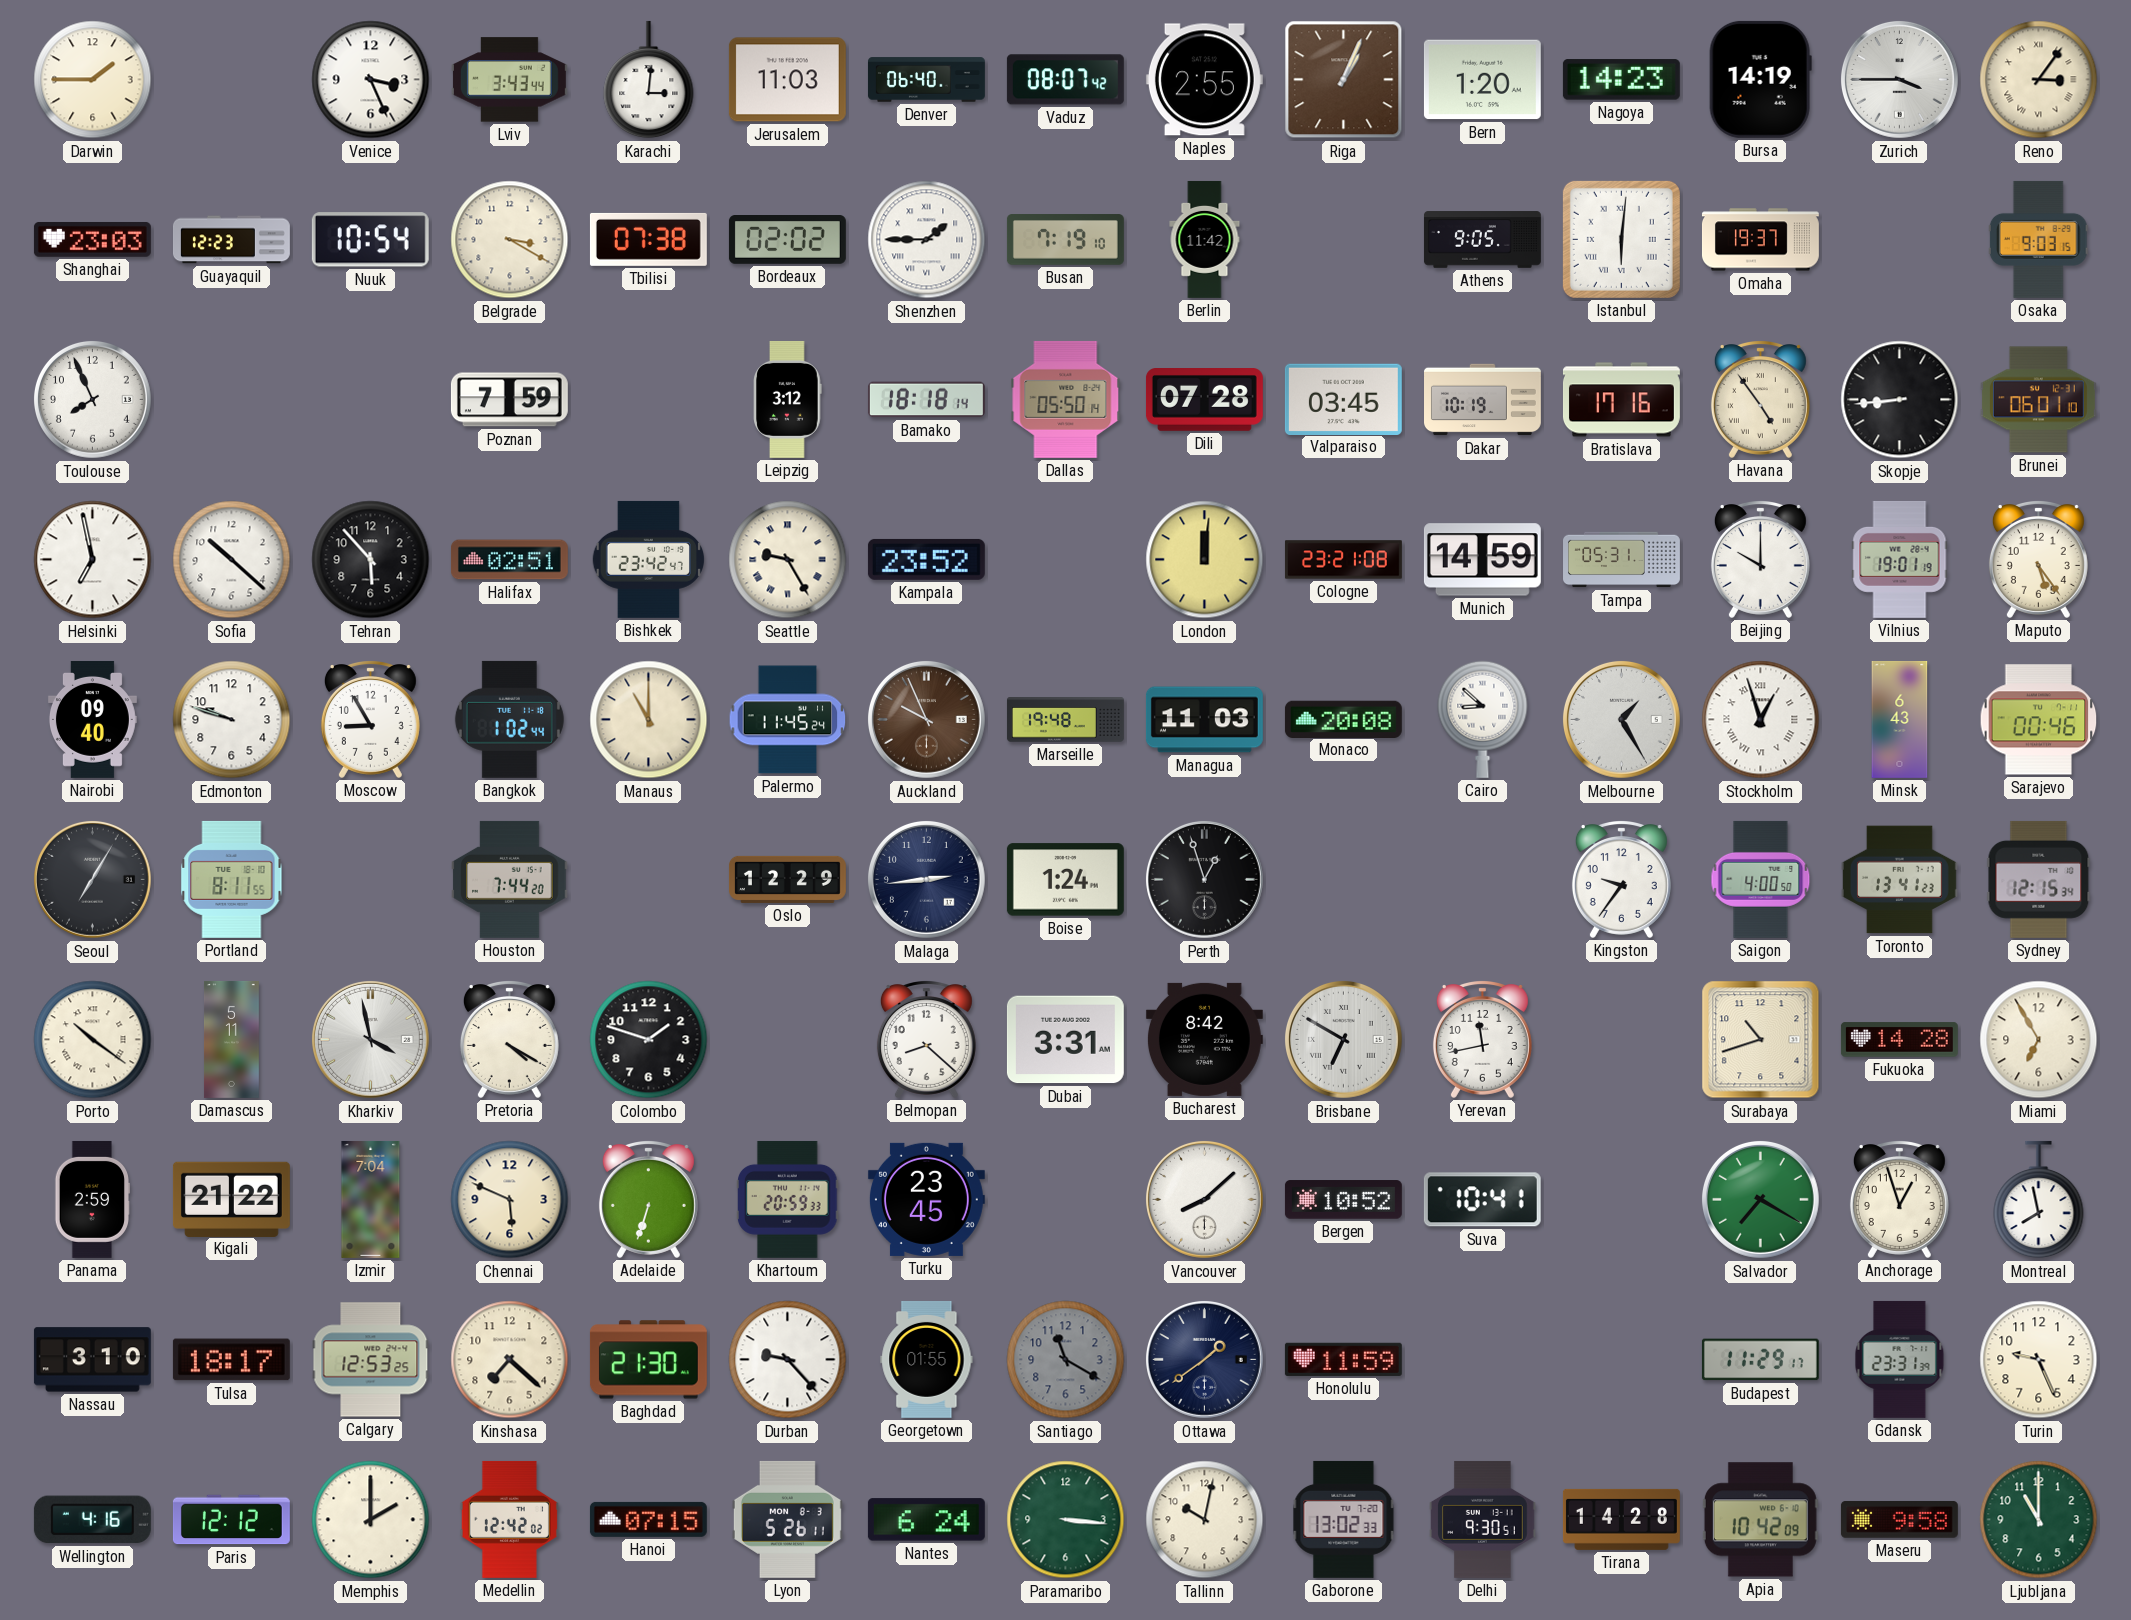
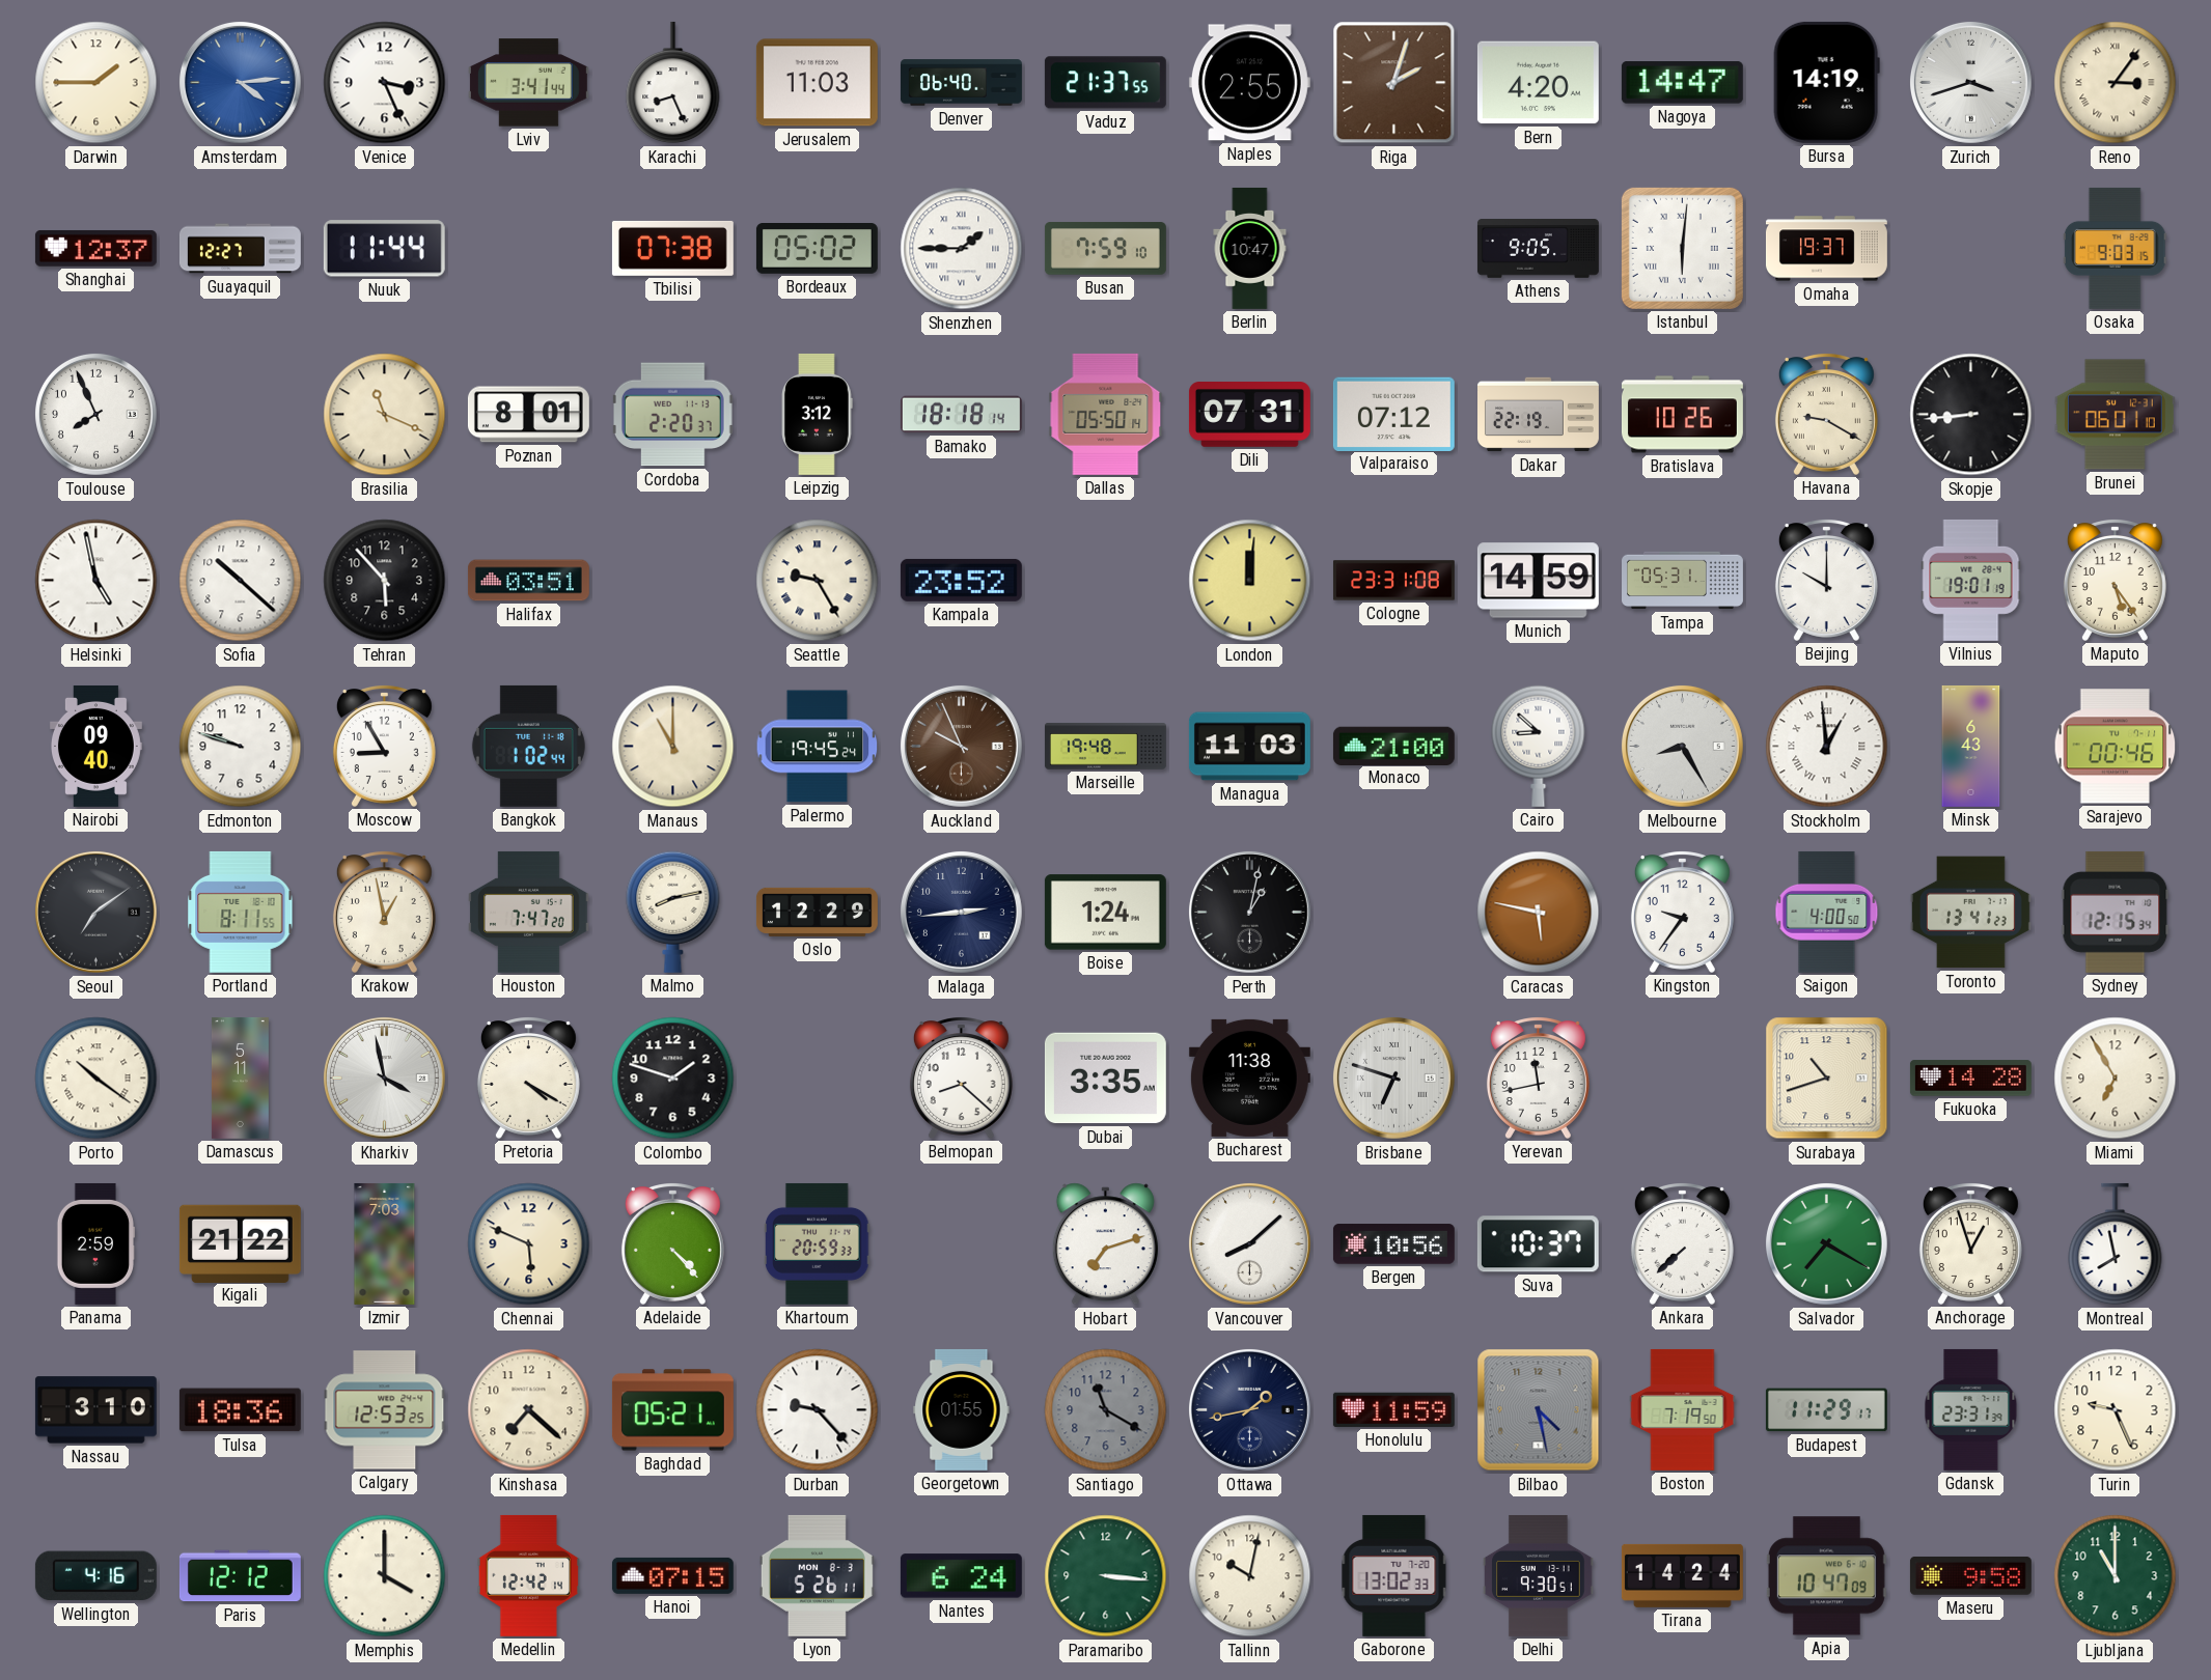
Amsterdam: none -> 4:14 (241, 83)
Lviv: 3:43 -> 3:41 (528, 83)
Karachi: 3:01 -> 8:26 (673, 83)
Vaduz: 08:07 -> 21:37 (1105, 83)
Riga: 1:04 -> 2:03 (1394, 83)
Bern: 1:20 -> 4:20 (1538, 83)
Nagoya: 14:23 -> 14:47 (1682, 83)
Zurich: 3:45 -> 3:42 (1971, 83)
Shanghai: 23:03 -> 12:37 (95, 248)
Guayaquil: 12:23 -> 12:27 (240, 249)
Nuuk: 10:54 -> 11:44 (384, 249)
Belgrade: 3:20 -> none (510, 240)
Bordeaux: 02:02 -> 05:02 (817, 249)
Busan: 7:19 -> 7:59 (1105, 249)
Berlin: 11:42 -> 10:47 (1250, 248)
Brasilia: none -> 11:19 (385, 415)
Poznan: 7:59 -> 8:01 (528, 415)
Cordoba: none -> 2:20 (672, 415)
Dili: 07:28 -> 07:31 (1249, 415)
Valparaiso: 03:45 -> 07:12 (1393, 414)
Dakar: 10:19 -> 22:19 (1539, 415)
Bratislava: 17:16 -> 10:26 (1682, 415)
Havana: 4:54 -> 9:20 (1826, 415)
Helsinki: 6:58 -> 4:58 (96, 581)
Halifax: 02:51 -> 03:51 (528, 581)
Bishkek: 23:42 -> none (648, 559)
Cologne: 23:21 -> 23:31 (1393, 581)
Palermo: 11:45 -> 19:45 (818, 747)
Monaco: 20:08 -> 21:00 (1393, 746)
Melbourne: 1:25 -> 8:25 (1683, 747)
Stockholm: 12:57 -> 12:59 (1827, 747)
Seoul: 7:05 -> 7:09 (96, 913)
Krakow: none -> 12:58 (384, 913)
Houston: 7:44 -> 7:47 (529, 912)
Malmo: none -> 8:13 (673, 912)
Perth: 12:57 -> 1:02 (1250, 913)
Caracas: none -> 5:47 (1539, 913)
Dubai: 3:31 -> 3:35 (1105, 1079)
Bucharest: 8:42 -> 11:38 (1249, 1077)
Brisbane: 6:50 -> 6:48 (1394, 1079)
Izmir: 7:04 -> 7:03 (385, 1243)
Adelaide: 6:33 -> 4:23 (672, 1244)
Turku: 23:45 -> none (926, 1199)
Hobart: none -> 7:12 (1105, 1244)
Bergen: 10:52 -> 10:56 (1393, 1244)
Suva: 10:41 -> 10:37 (1538, 1244)
Ankara: none -> 7:38 (1682, 1244)
Tulsa: 18:17 -> 18:36 (240, 1410)
Baghdad: 21:30 -> 05:21 (672, 1410)
Ottawa: 1:39 -> 1:43 (1250, 1410)
Bilbao: none -> 4:28 (1539, 1410)
Boston: none -> 7:19 (1683, 1409)
Memphis: 2:00 -> 4:00 (385, 1576)
Medellin: 12:42:02 -> 12:42:14 (528, 1575)
Tirana: 14:28 -> 14:24 (1682, 1575)
Apia: 10:42 -> 10:47 (1826, 1576)
